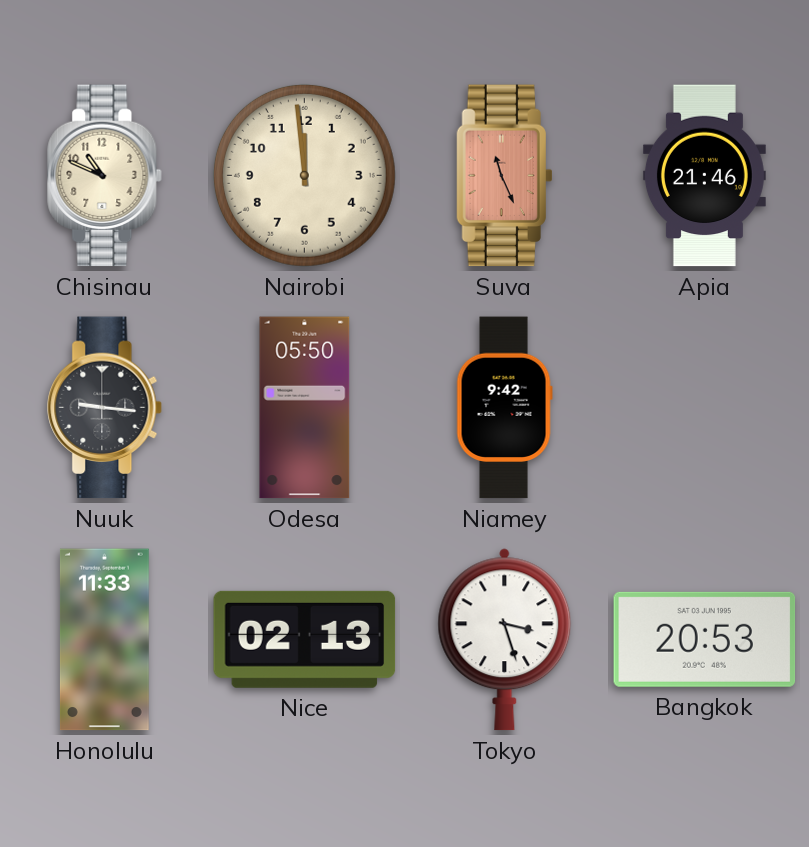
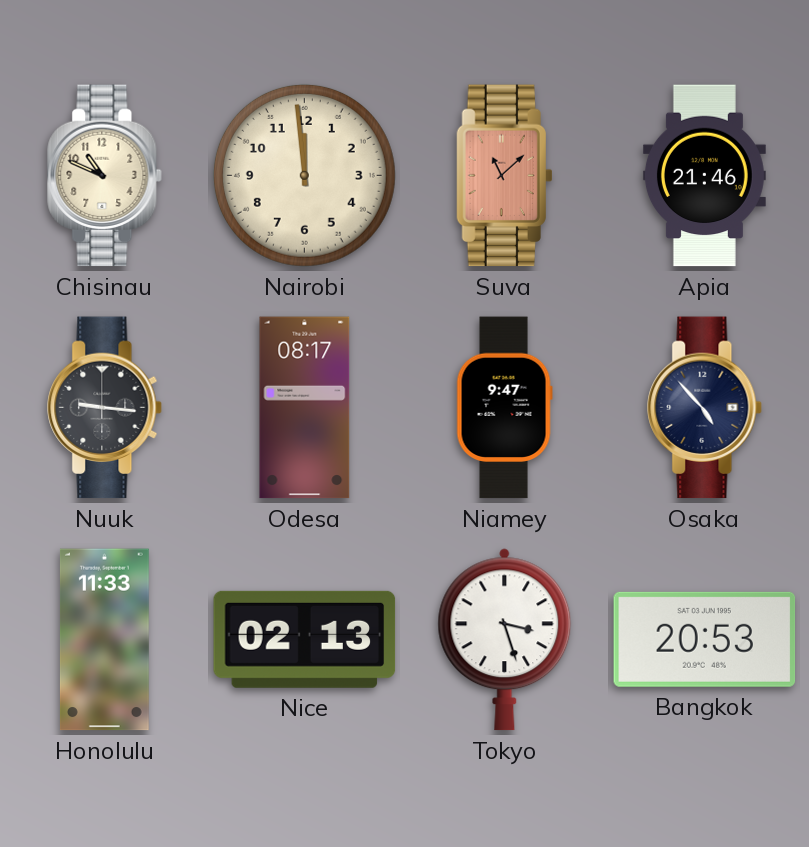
Suva: 11:26 -> 11:08 (504, 176)
Odesa: 05:50 -> 08:17 (305, 408)
Niamey: 9:42 -> 9:47 (504, 408)
Osaka: none -> 4:53 (705, 408)
